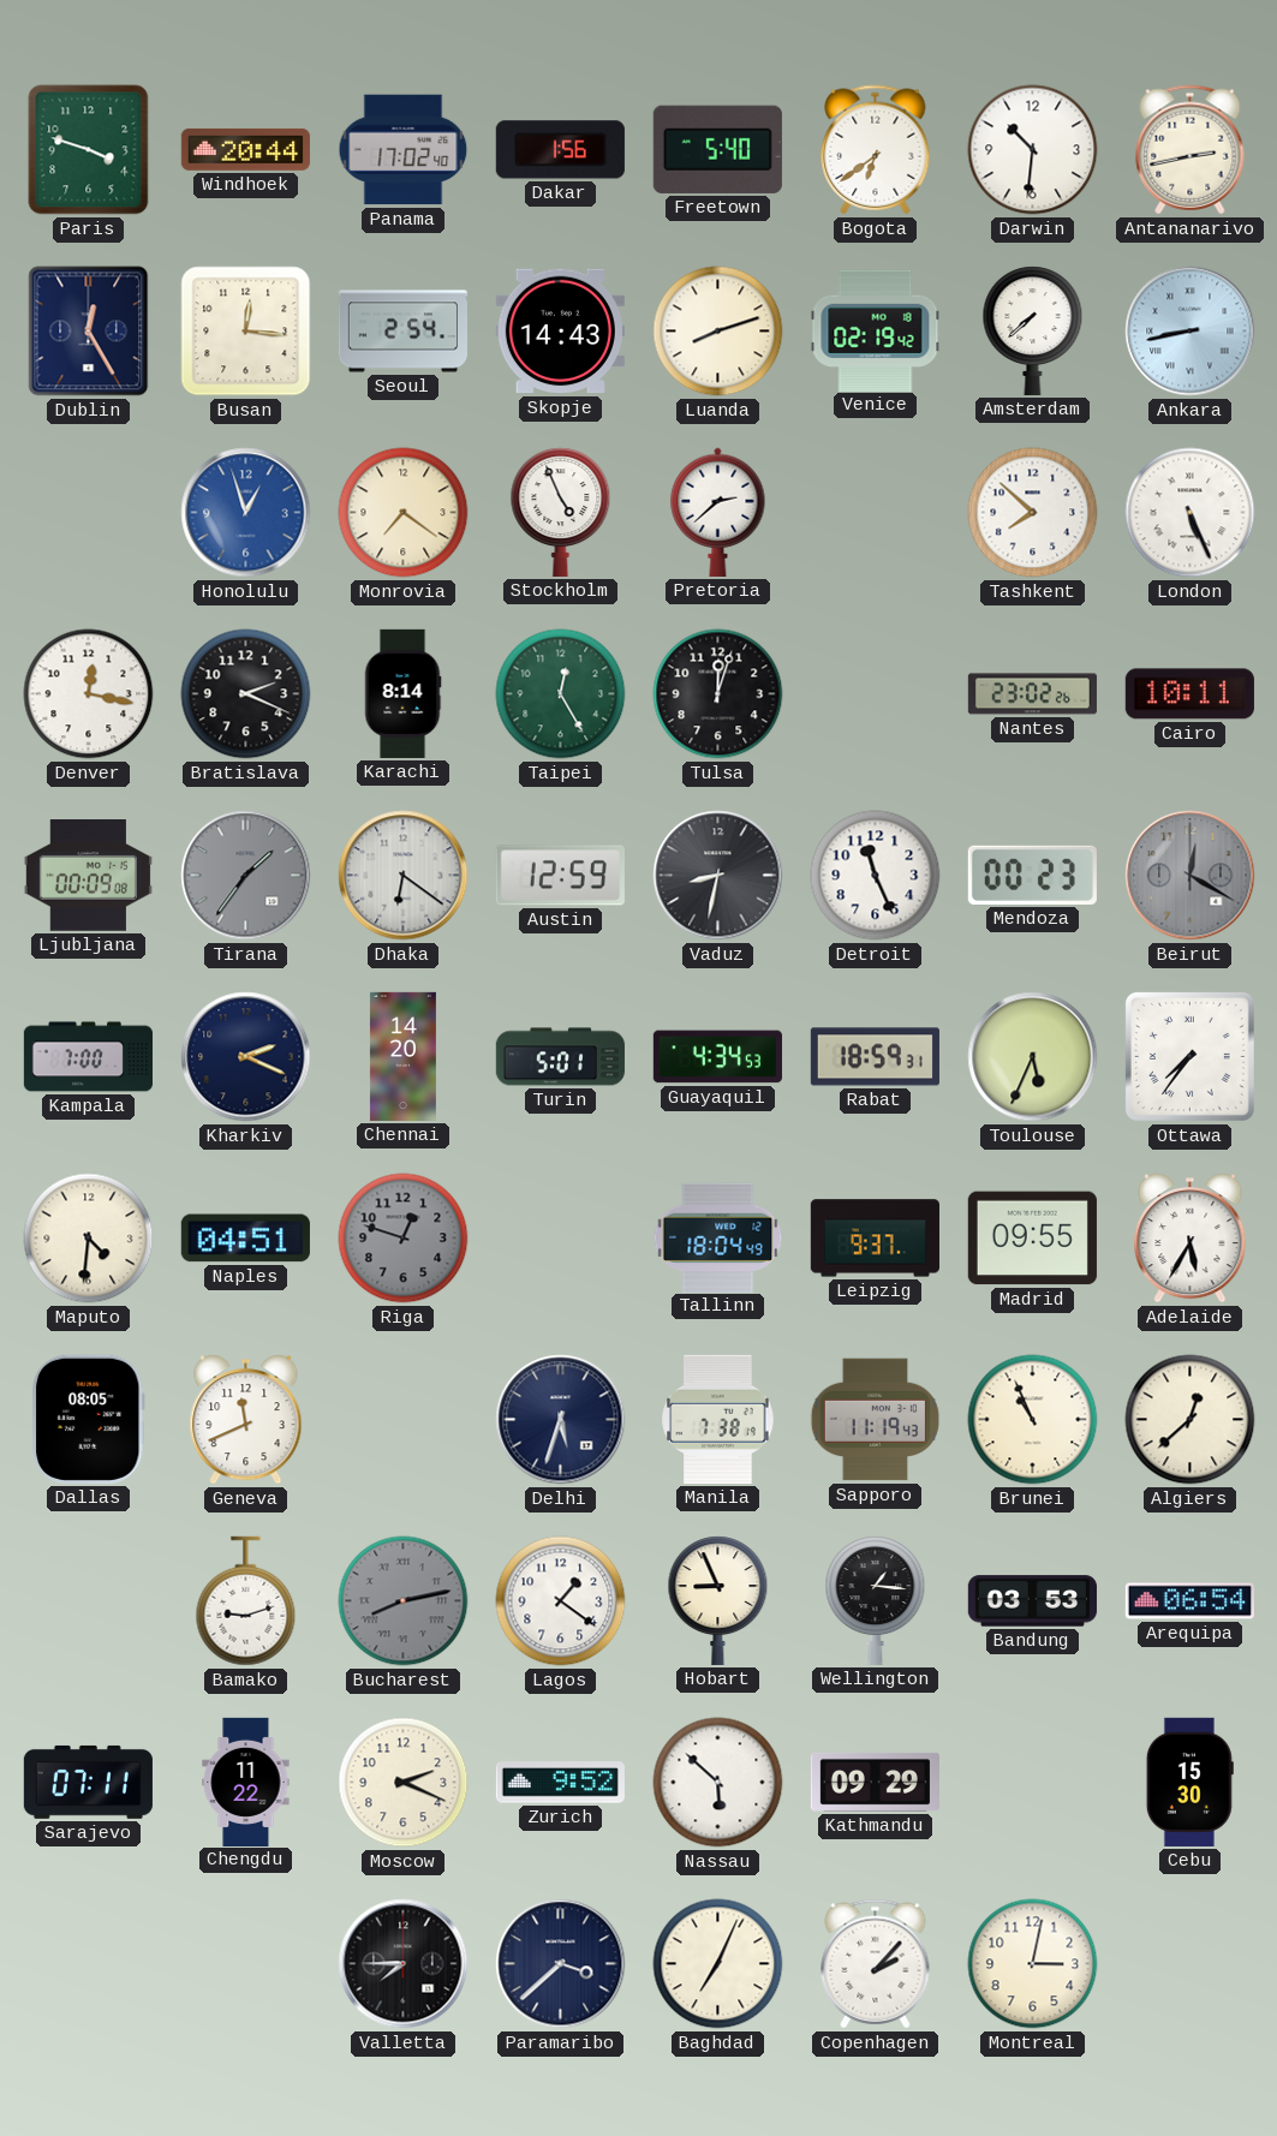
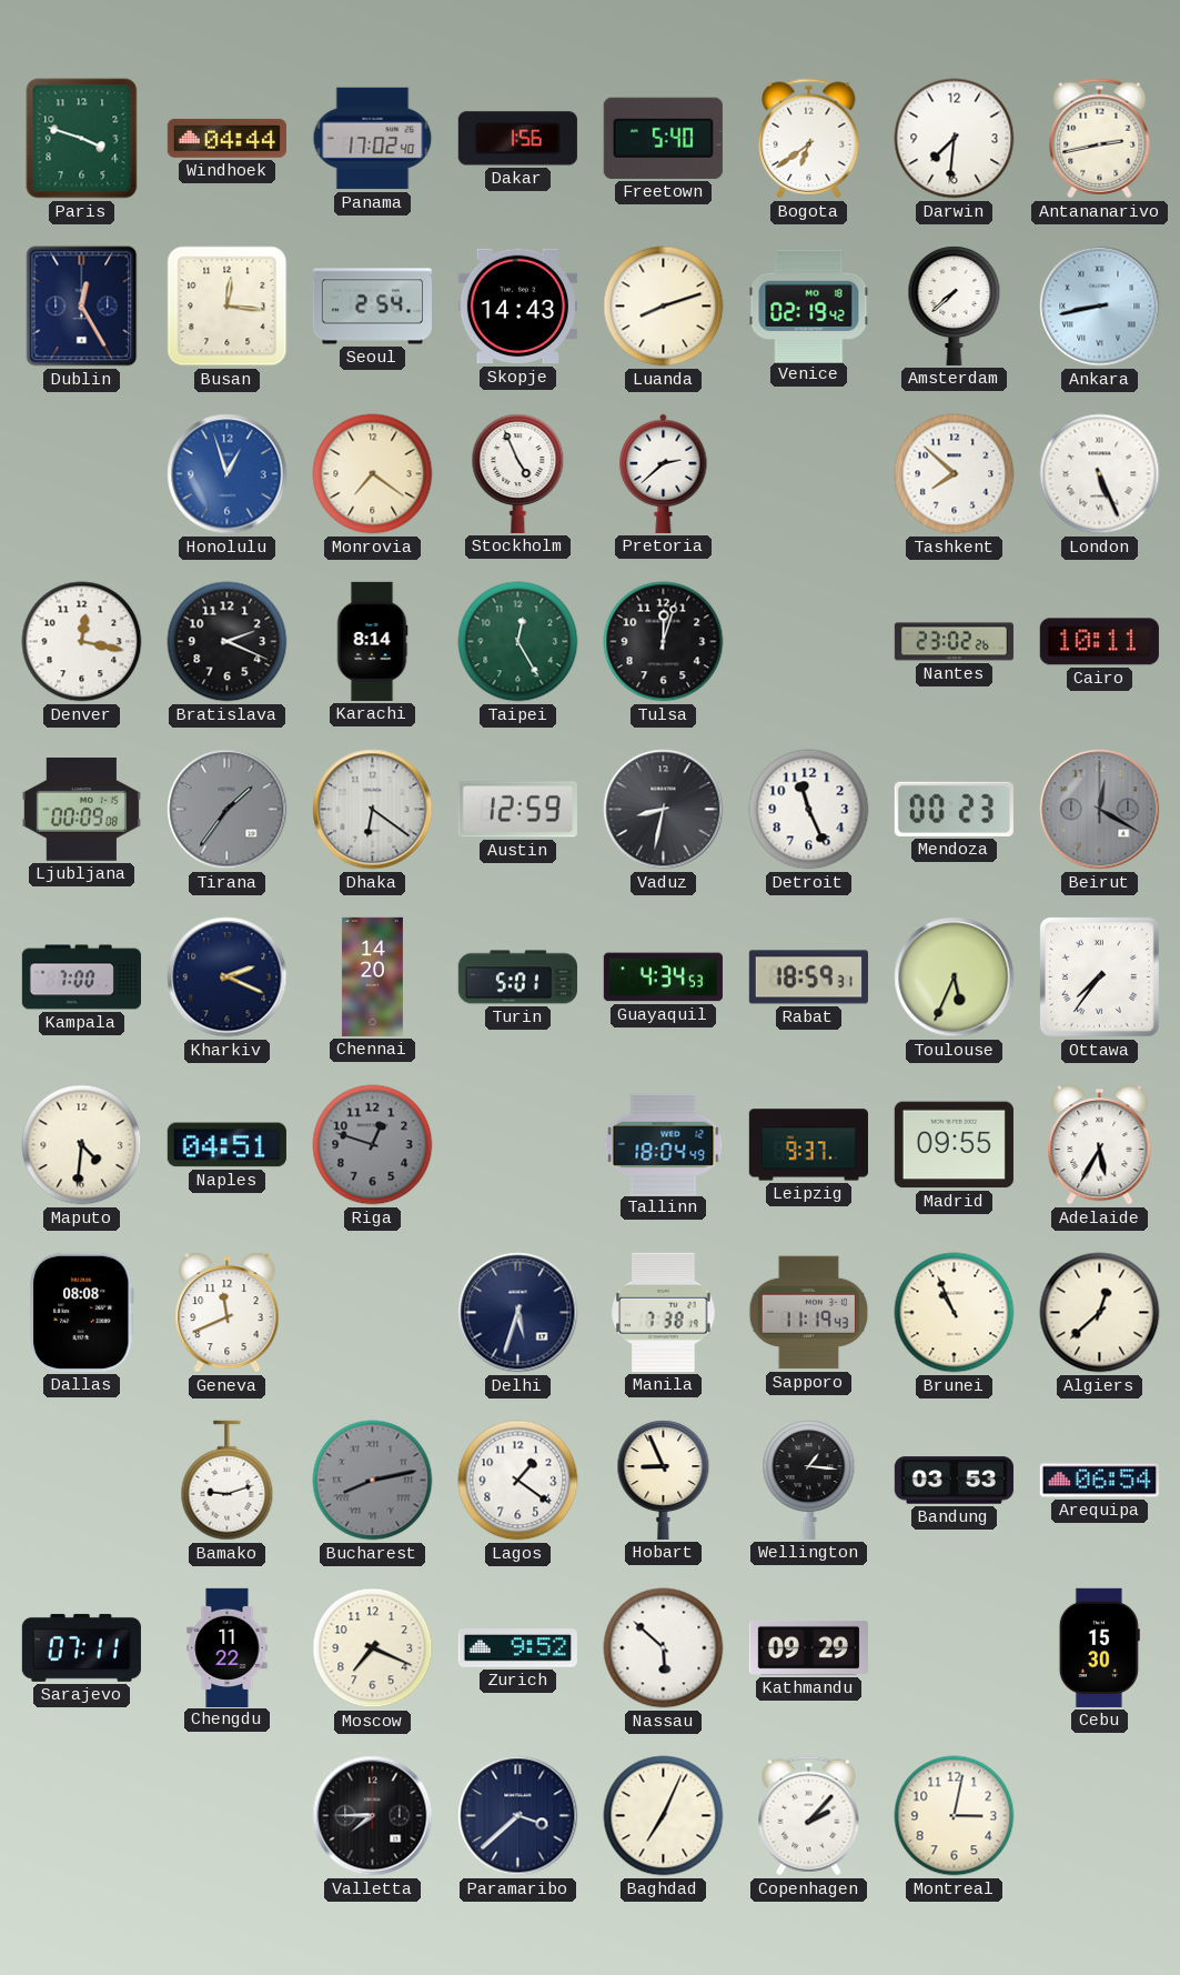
Windhoek: 20:44 -> 04:44 (226, 138)
Darwin: 10:31 -> 7:31 (955, 139)
Dallas: 08:05 -> 08:08 (81, 1312)
Moscow: 2:19 -> 7:19 (373, 1648)
